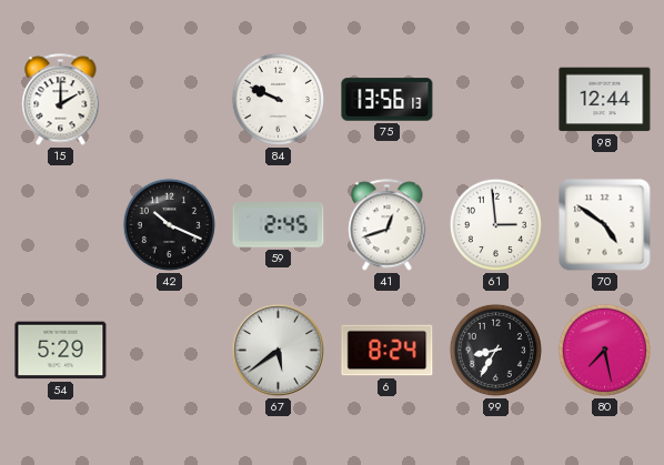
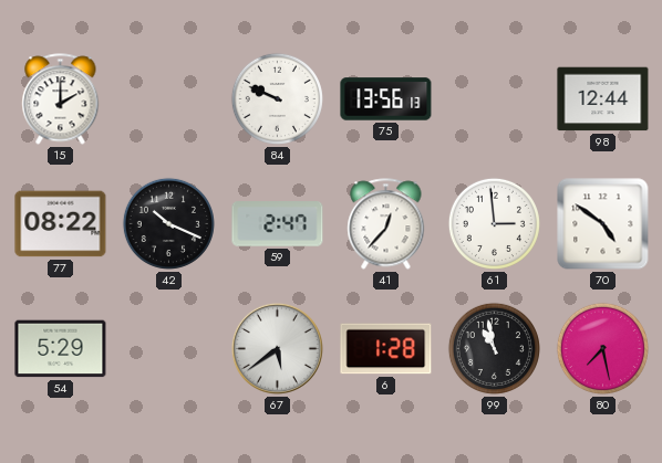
77: none -> 08:22 (61, 224)
59: 2:45 -> 2:47 (278, 224)
41: 12:42 -> 12:37 (386, 224)
6: 8:24 -> 1:28 (386, 349)
99: 8:35 -> 10:58 (494, 348)
